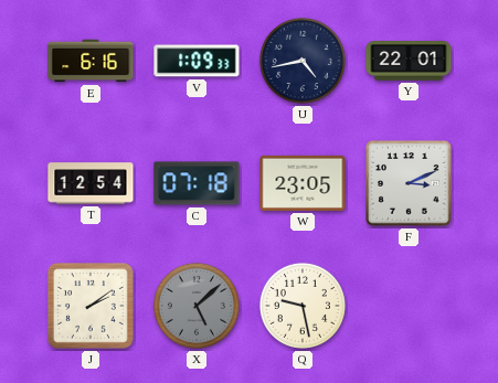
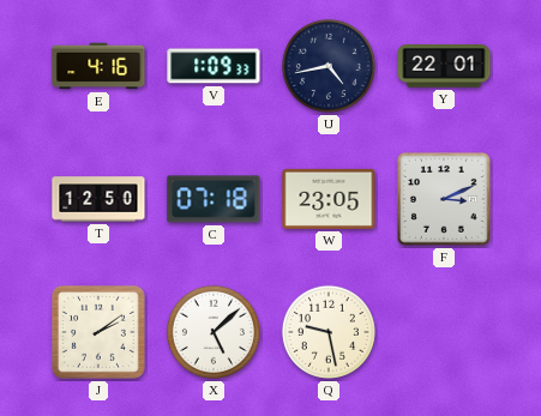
E: 6:16 -> 4:16 (98, 66)
T: 12:54 -> 12:50 (98, 199)
X dial: grey -> white (214, 332)
